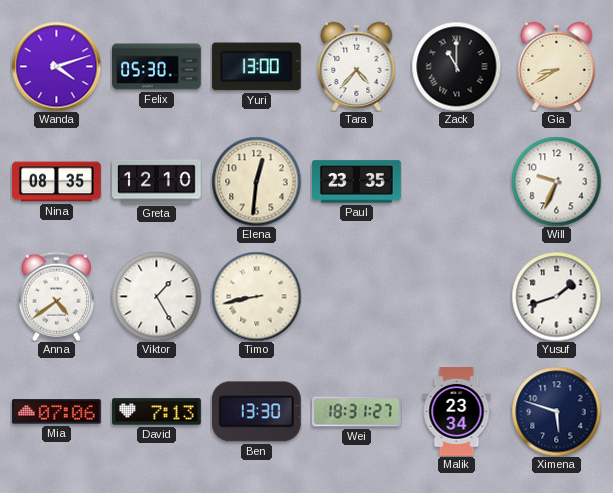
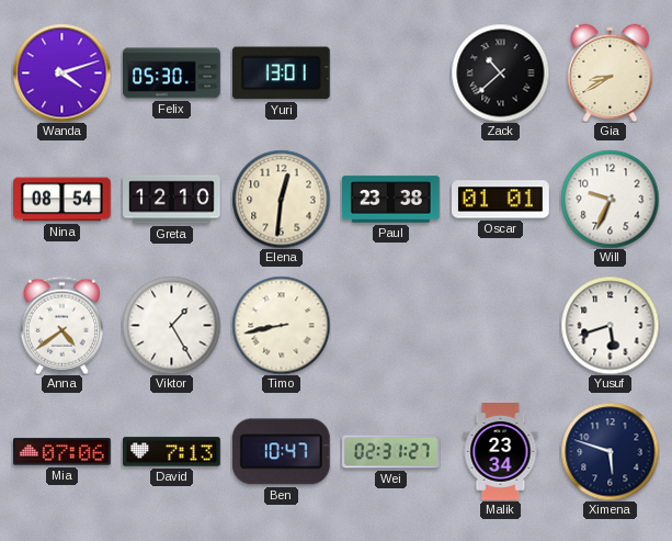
Yuri: 13:00 -> 13:01 (281, 74)
Tara: 4:37 -> none (357, 66)
Zack: 11:00 -> 10:38 (500, 72)
Nina: 08:35 -> 08:54 (62, 200)
Paul: 23:35 -> 23:38 (391, 200)
Oscar: none -> 01:01 (501, 200)
Yusuf: 1:42 -> 5:42 (610, 325)
Ben: 13:30 -> 10:47 (281, 452)
Wei: 18:31 -> 02:31 (391, 452)
